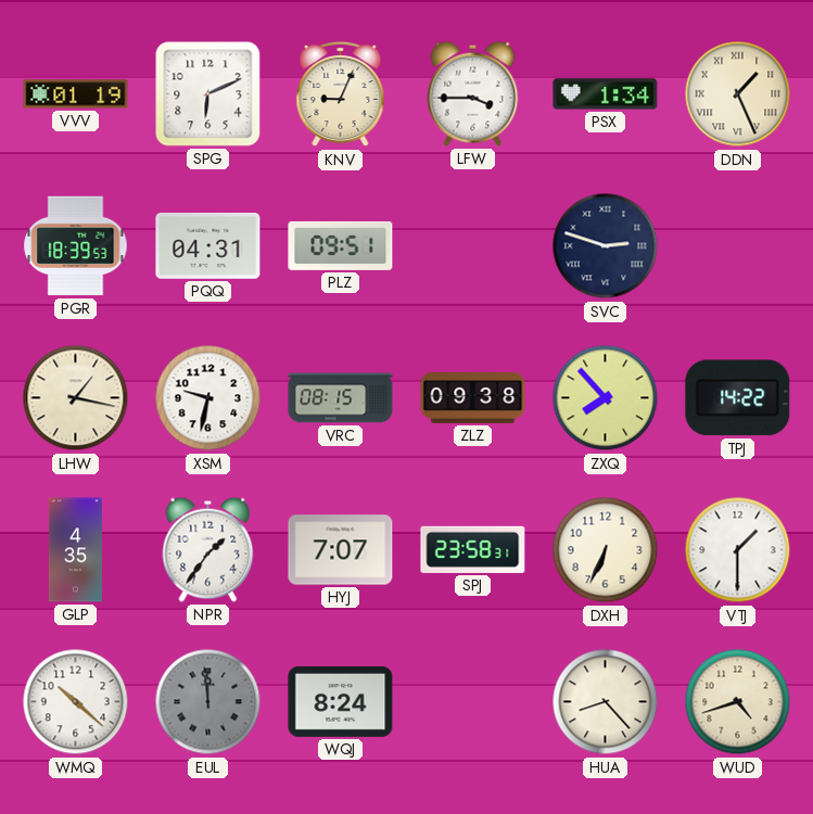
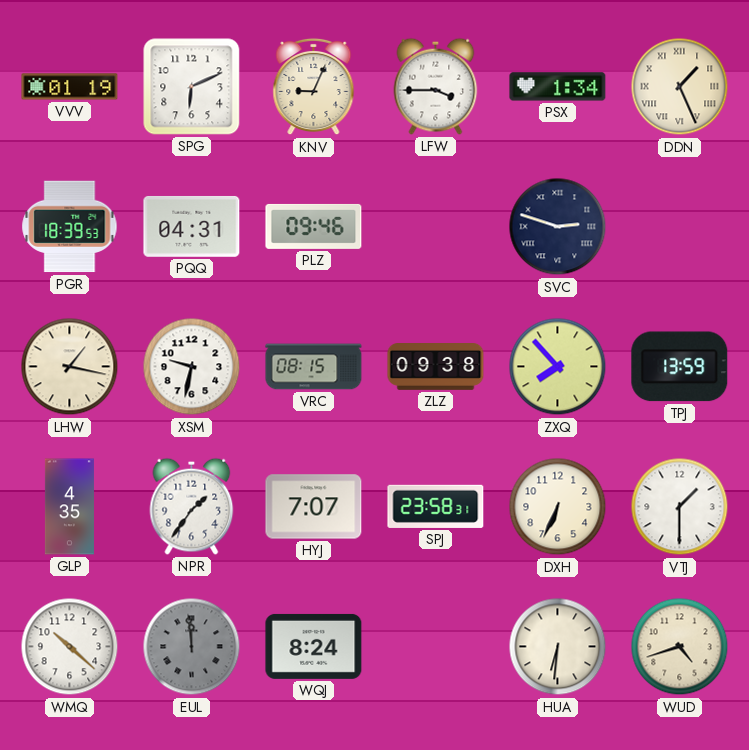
PLZ: 09:51 -> 09:46 (314, 226)
TPJ: 14:22 -> 13:59 (680, 367)
HUA: 8:23 -> 6:31 (558, 647)
